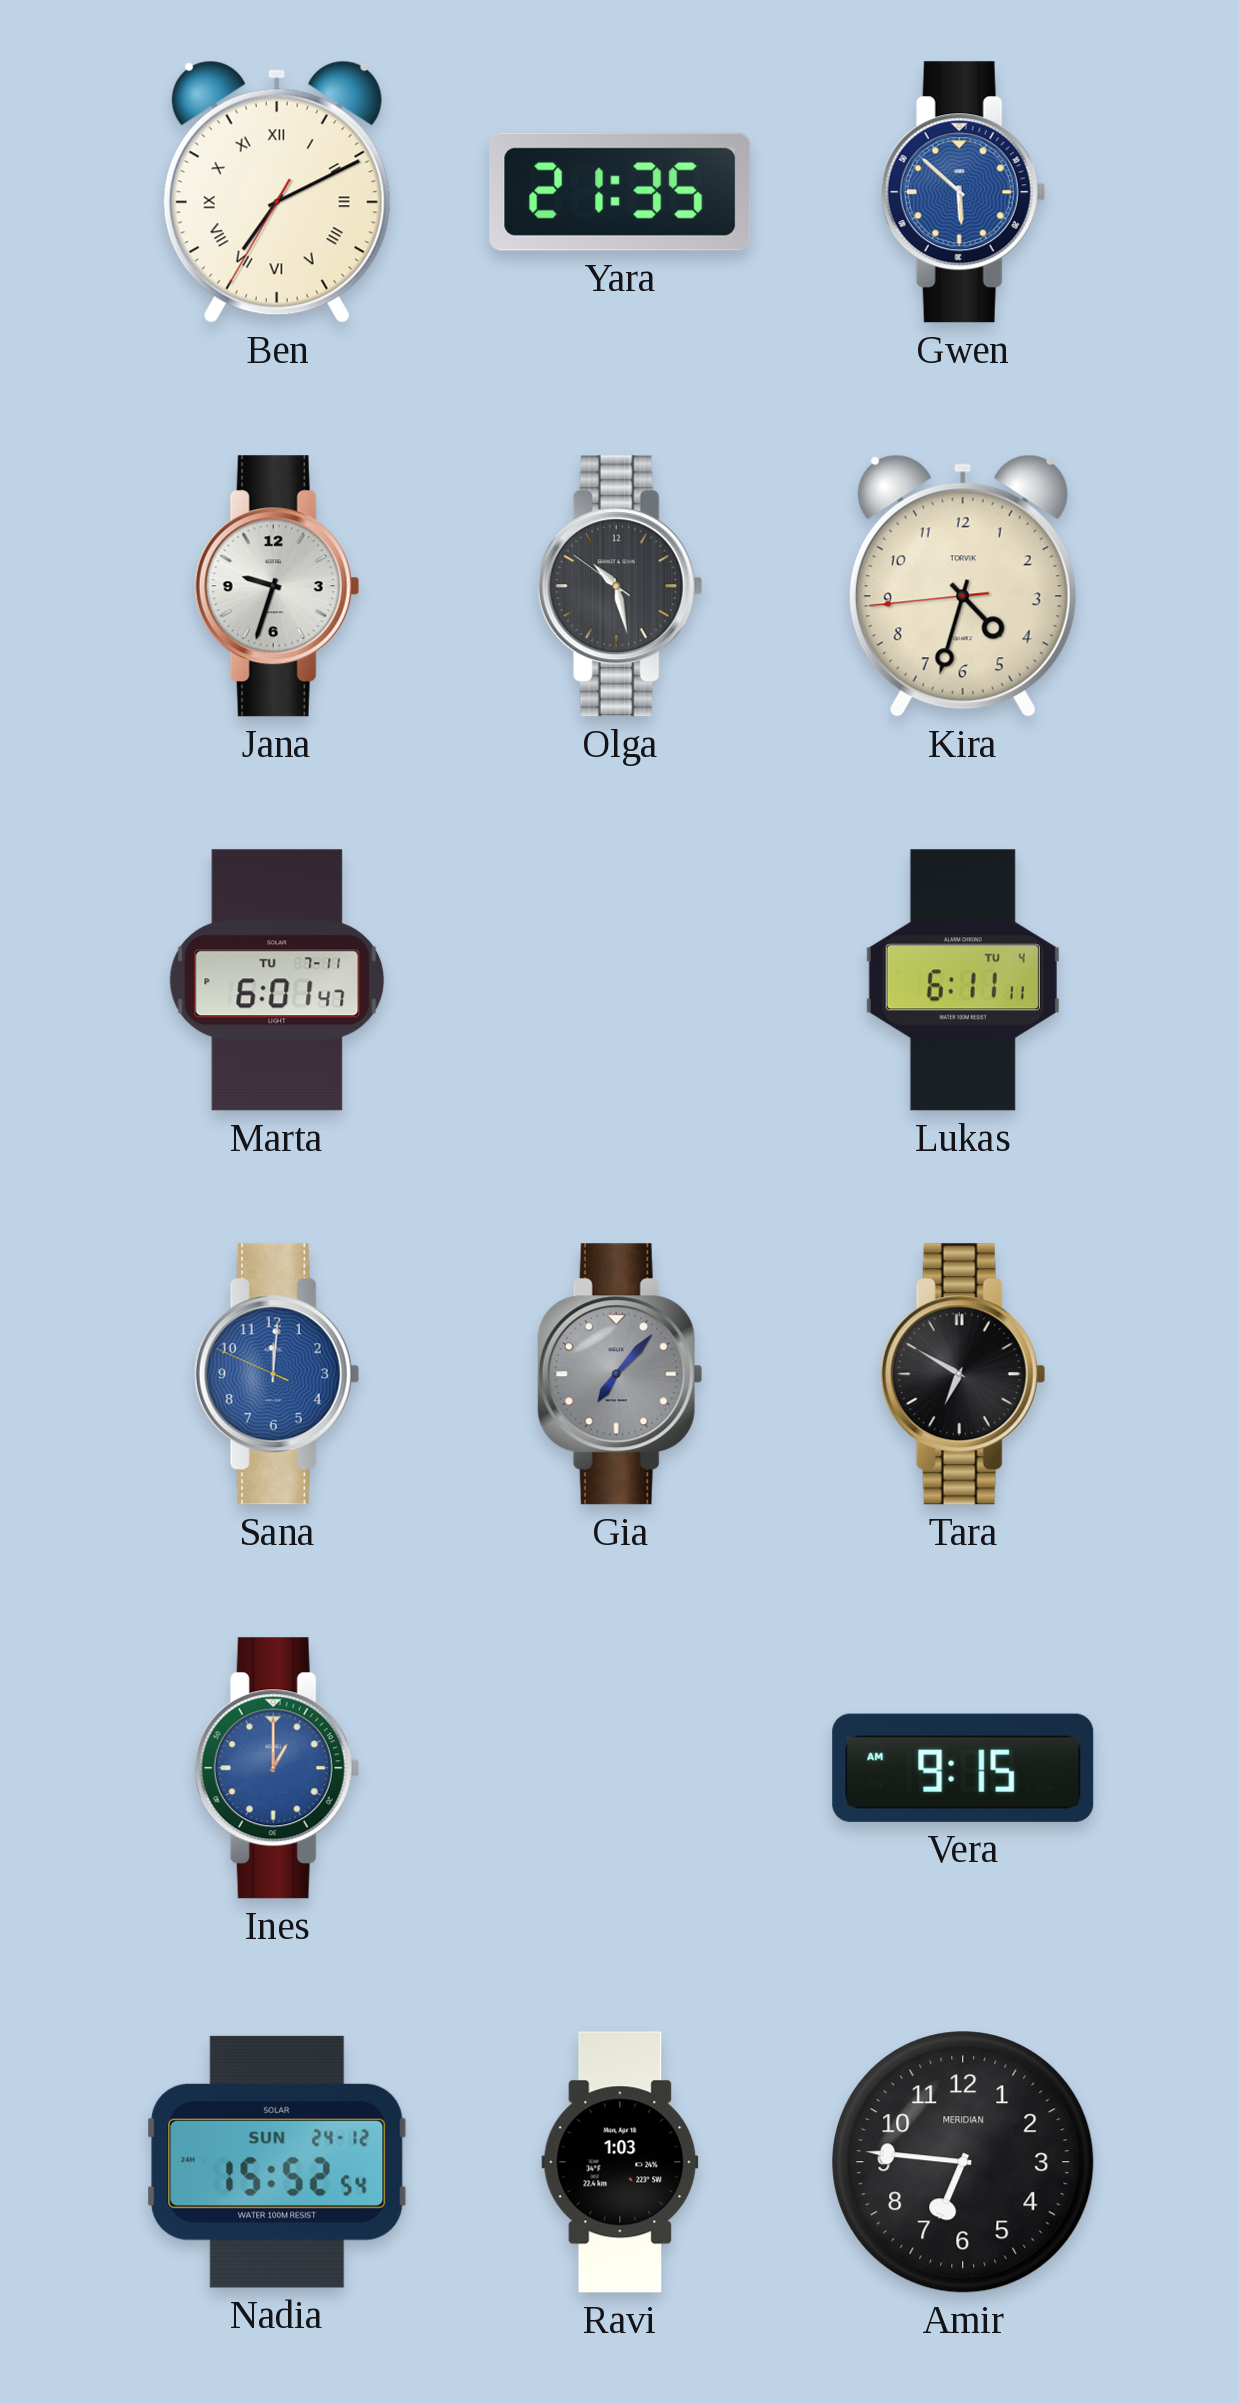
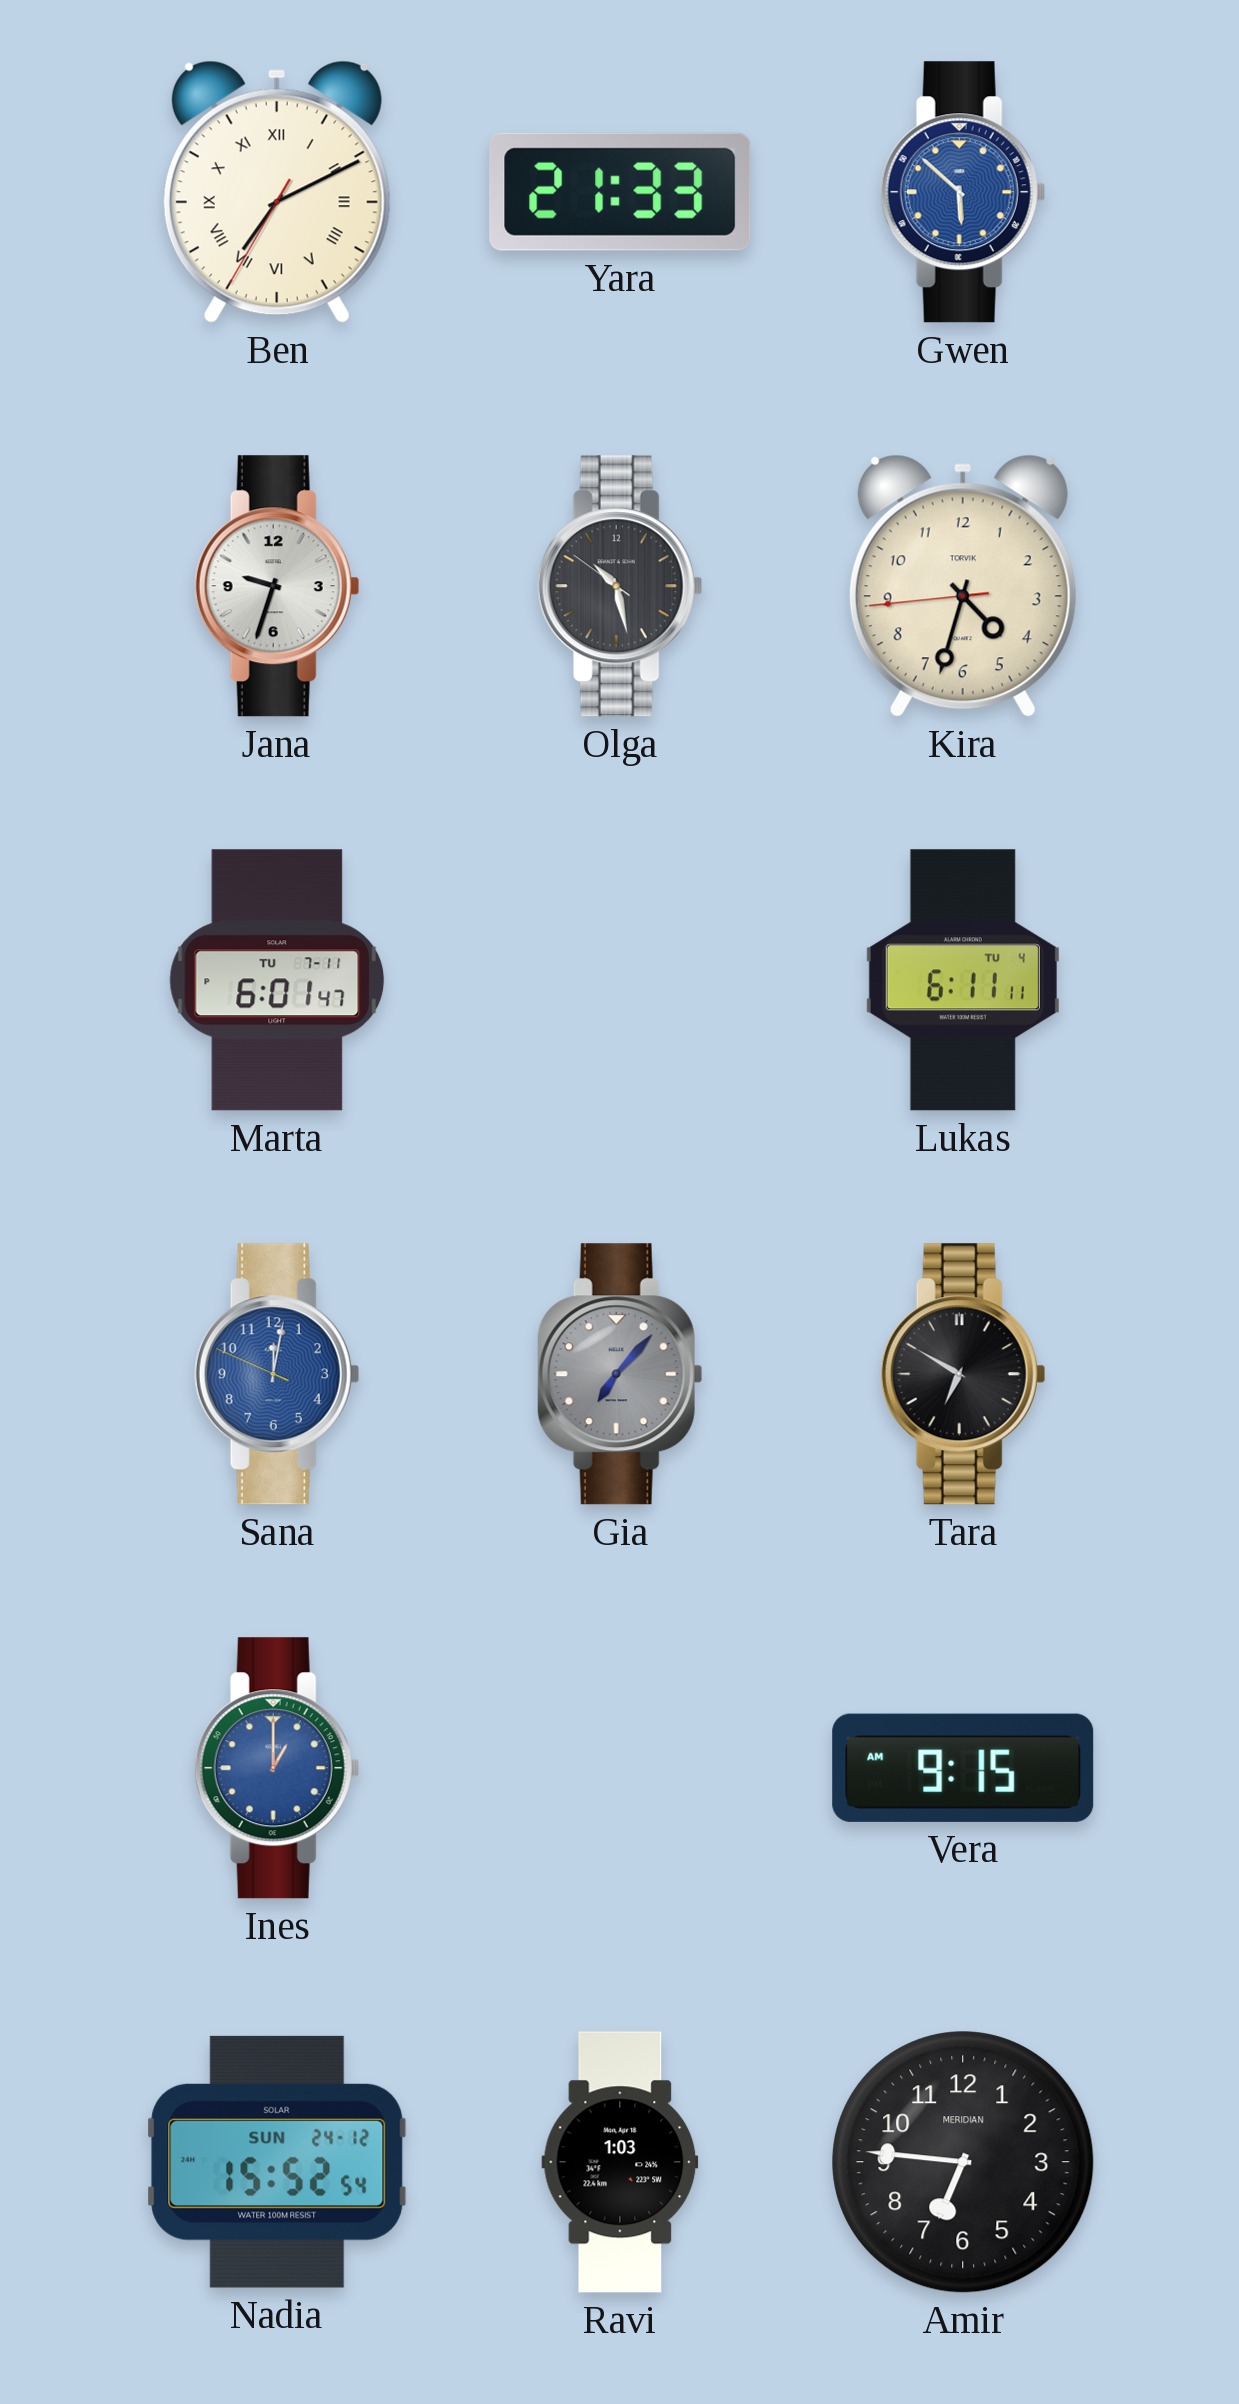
Yara: 21:35 -> 21:33 (620, 192)
Sana: 12:00 -> 12:01 (277, 1374)
